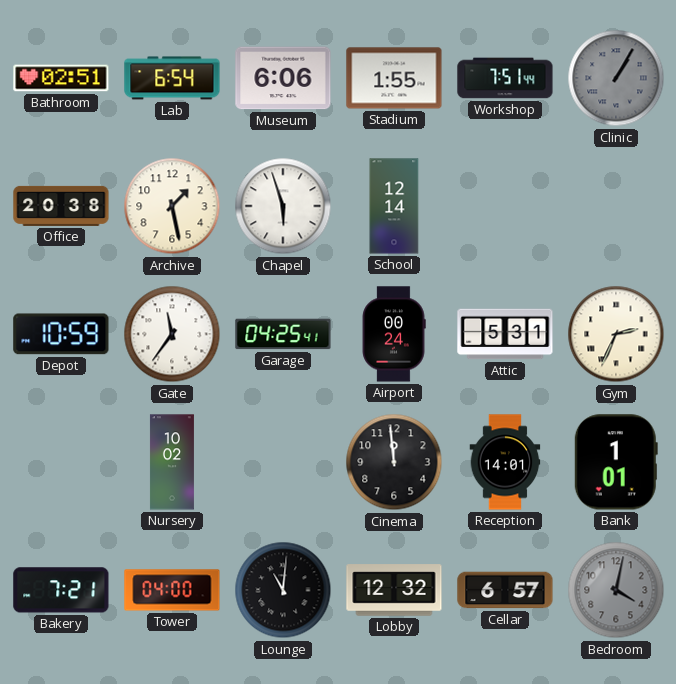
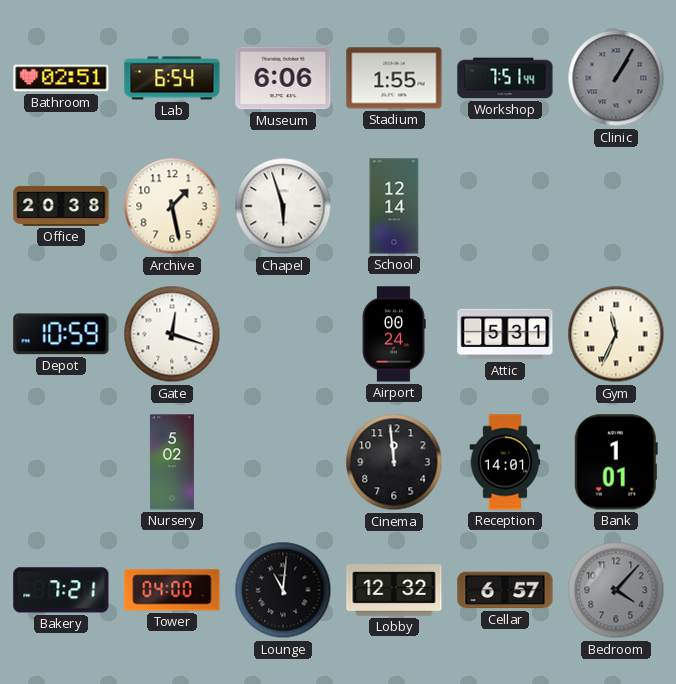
Gate: 11:36 -> 12:18 (172, 334)
Garage: 04:25 -> none (283, 334)
Gym: 2:34 -> 11:34 (616, 334)
Nursery: 10:02 -> 5:02 (172, 462)
Bedroom: 4:02 -> 4:07 (616, 590)
